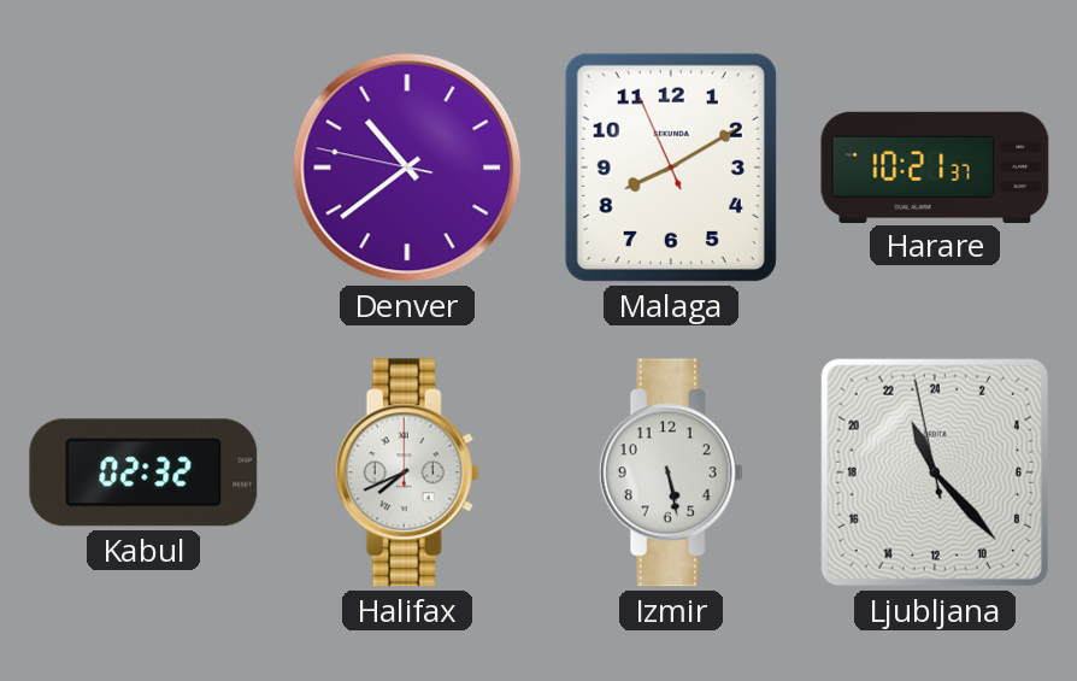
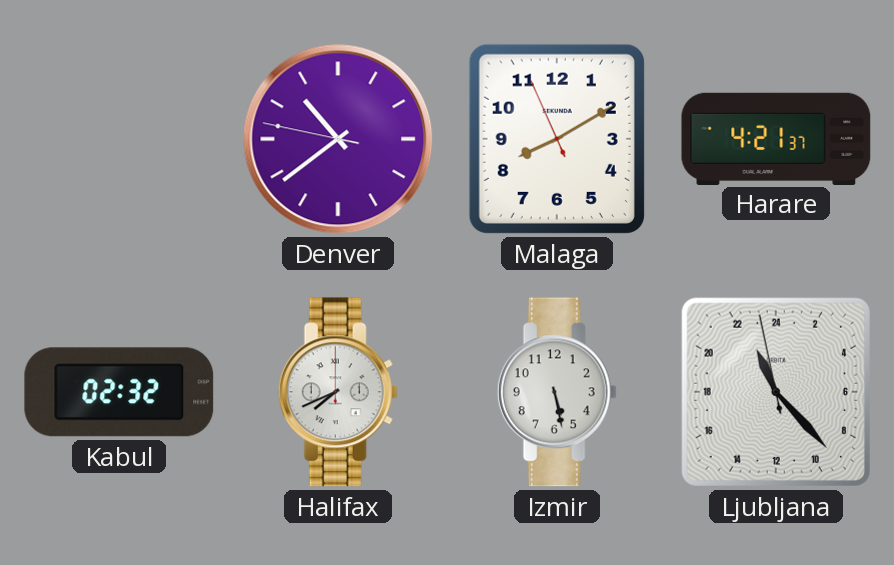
Harare: 10:21 -> 4:21 (776, 138)
